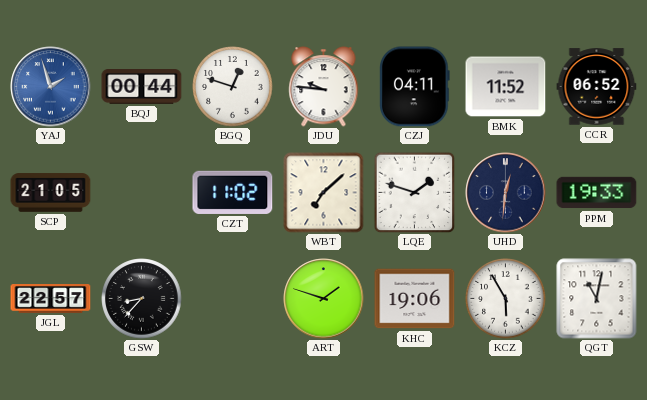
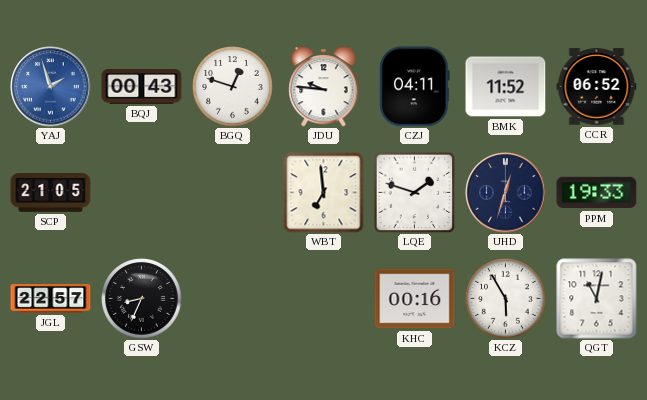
BQJ: 00:44 -> 00:43 (142, 87)
CZT: 11:02 -> none (233, 192)
WBT: 7:08 -> 6:59 (324, 193)
UHD: 12:31 -> 12:33 (506, 193)
GSW: 8:37 -> 8:34 (142, 299)
ART: 1:48 -> none (324, 299)
KHC: 19:06 -> 00:16 (415, 299)
